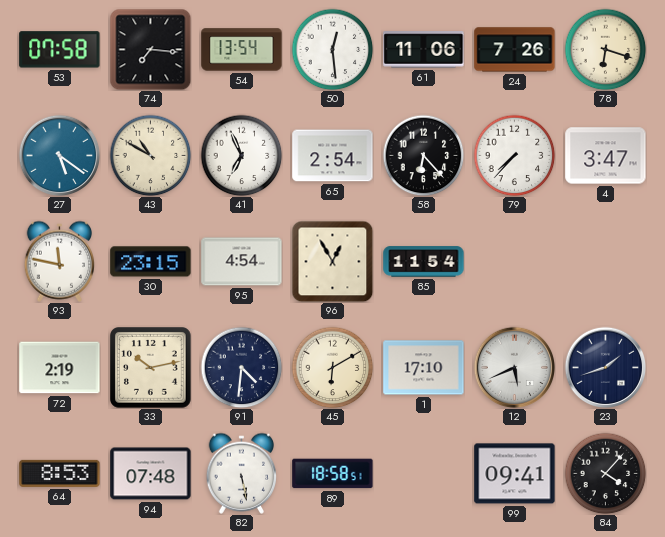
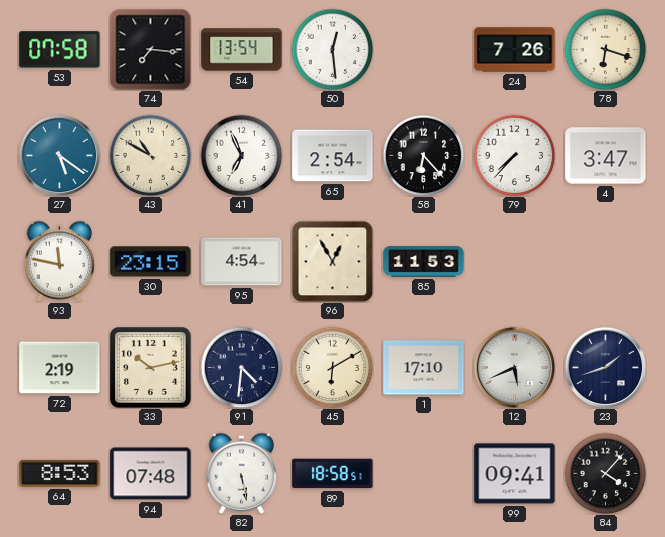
61: 11:06 -> none (424, 50)
85: 11:54 -> 11:53 (424, 262)
